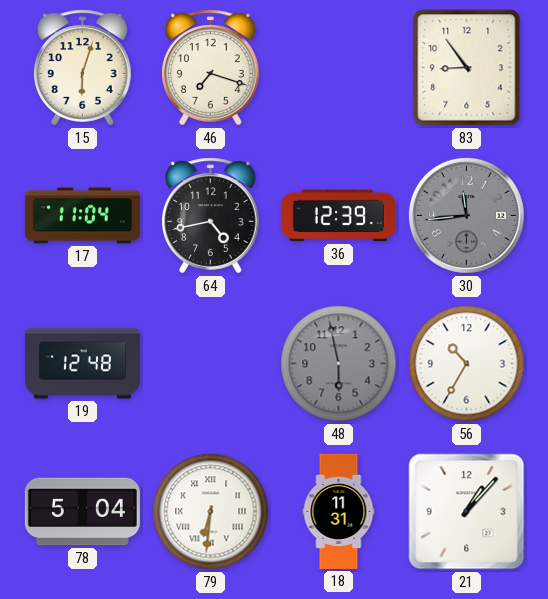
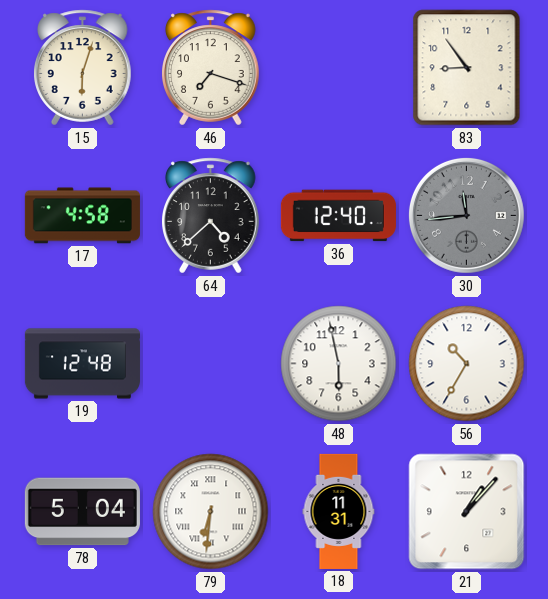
17: 11:04 -> 4:58 (82, 216)
64: 4:43 -> 4:38 (211, 216)
36: 12:39 -> 12:40 (338, 216)
48 dial: grey -> white (339, 364)
